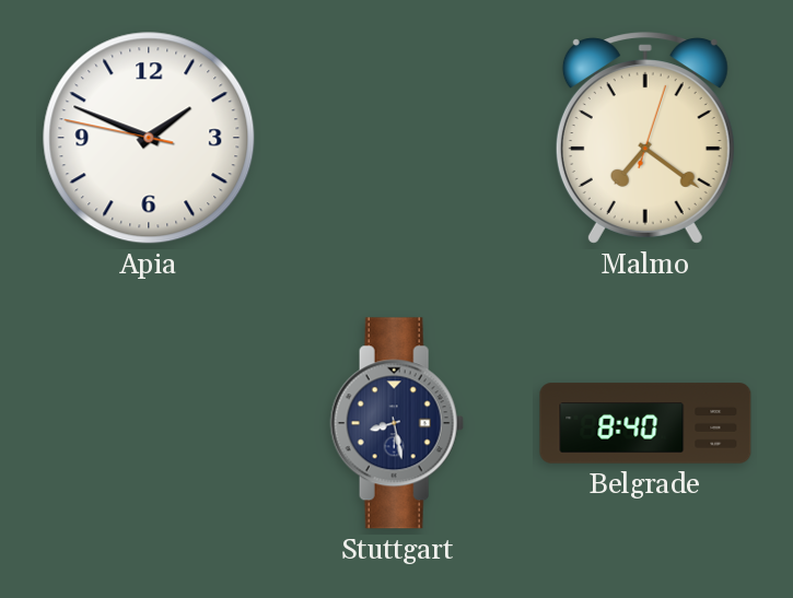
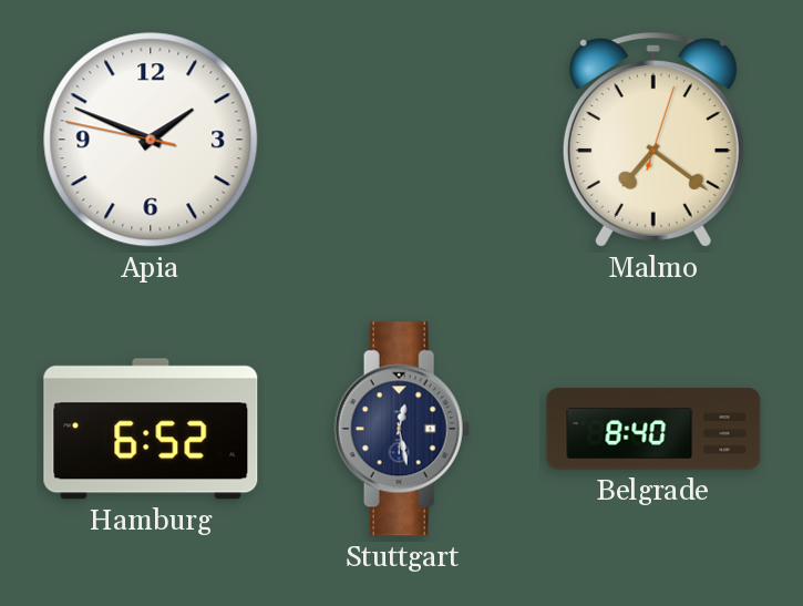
Hamburg: none -> 6:52 (151, 429)
Stuttgart: 8:28 -> 12:28 (402, 429)
